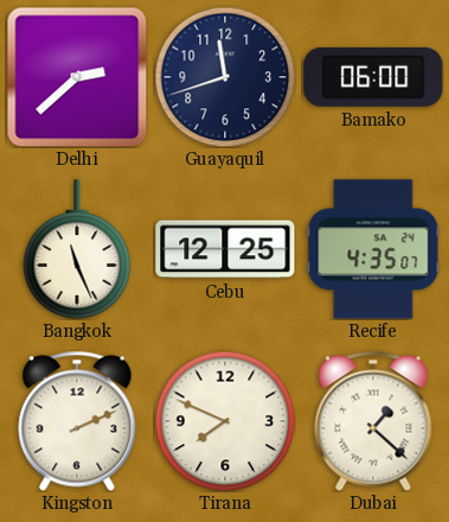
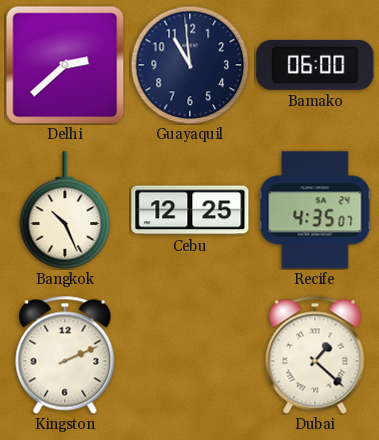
Guayaquil: 11:42 -> 10:59 (190, 65)
Bangkok: 11:26 -> 10:26 (65, 210)
Tirana: 7:49 -> none (225, 421)
